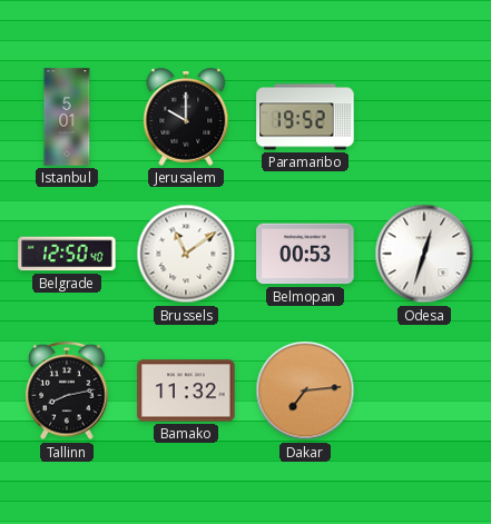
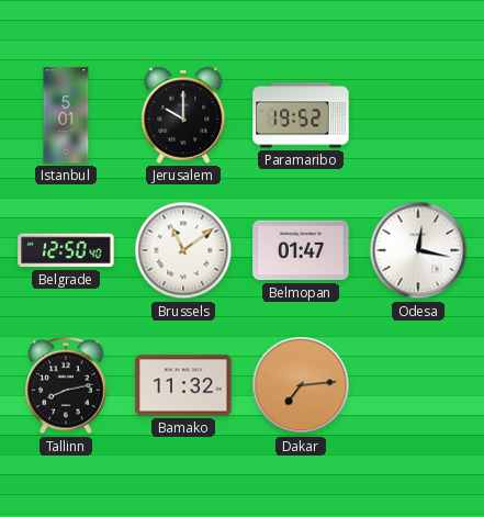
Belmopan: 00:53 -> 01:47 (301, 250)
Odesa: 12:33 -> 12:17 (418, 250)
